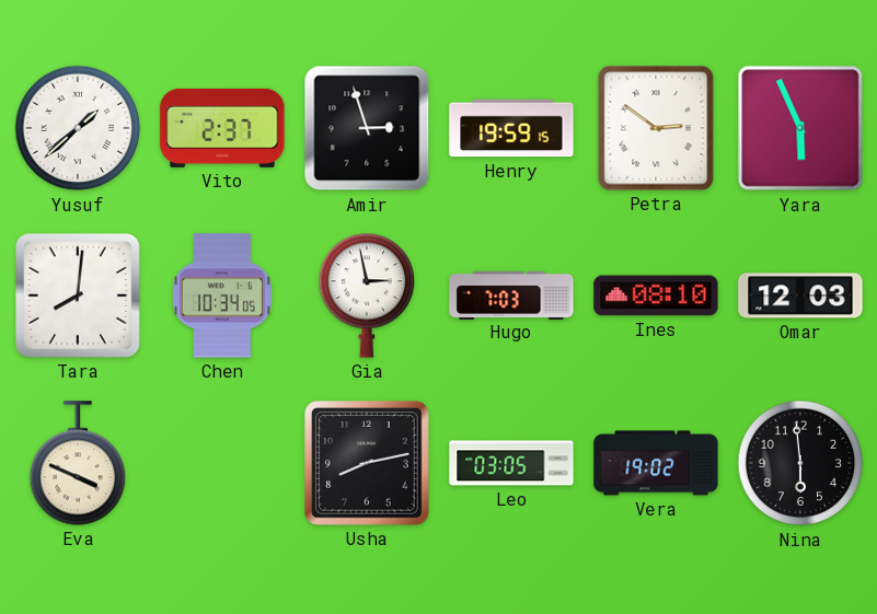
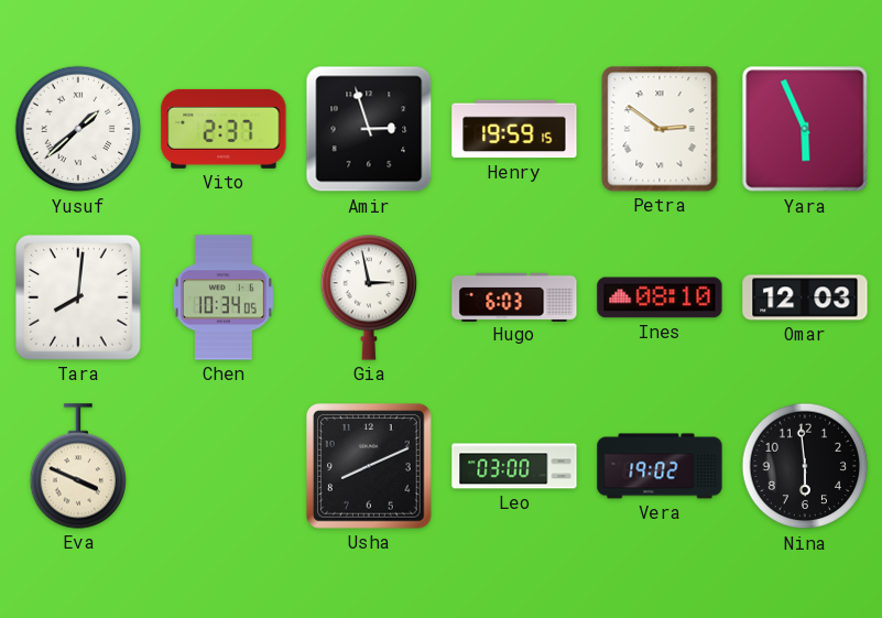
Hugo: 7:03 -> 6:03 (514, 296)
Usha: 8:13 -> 8:11 (369, 466)
Leo: 03:05 -> 03:00 (514, 466)
